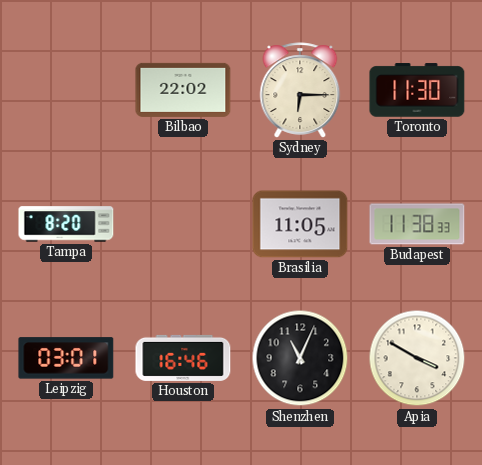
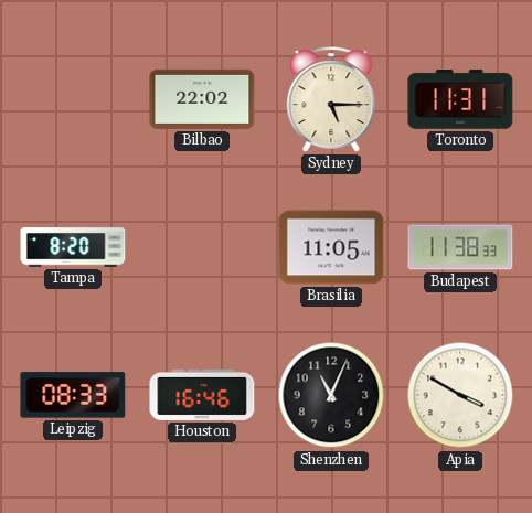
Sydney: 6:15 -> 5:15 (331, 99)
Toronto: 11:30 -> 11:31 (460, 99)
Leipzig: 03:01 -> 08:33 (73, 395)
